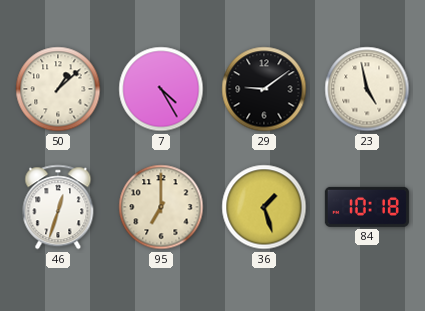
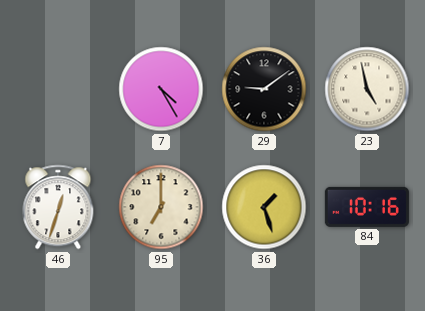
50: 1:08 -> none (58, 89)
84: 10:18 -> 10:16 (367, 207)
